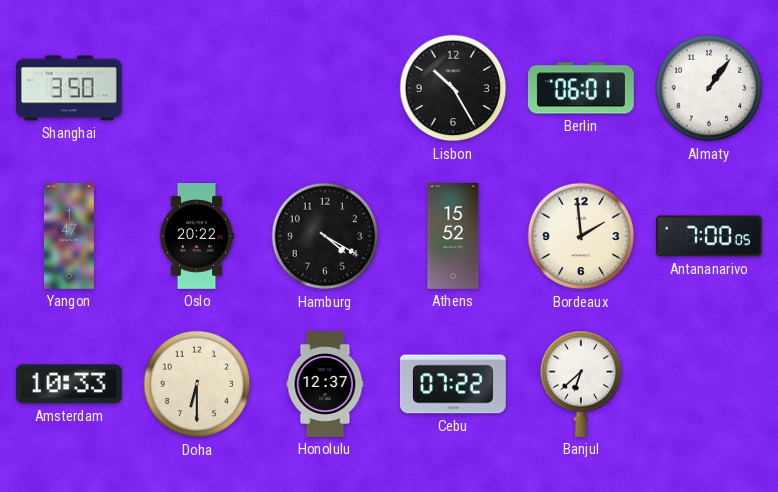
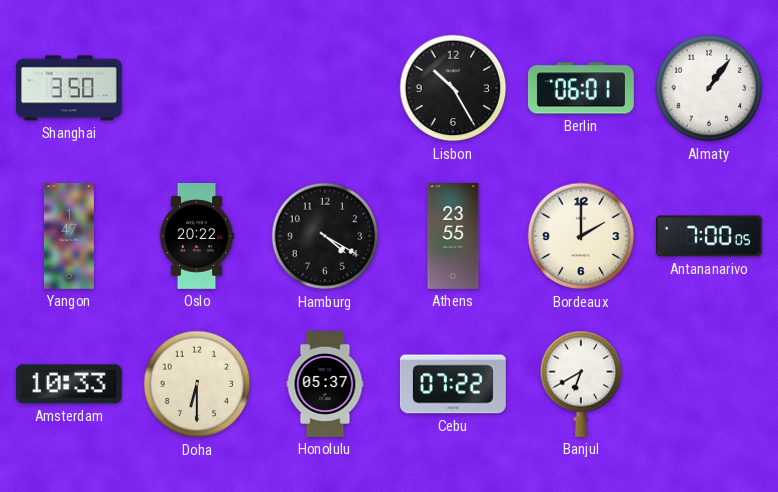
Athens: 15:52 -> 23:55 (453, 237)
Bordeaux: 1:59 -> 2:00 (581, 236)
Honolulu: 12:37 -> 05:37 (325, 385)
Banjul: 6:38 -> 6:40 (581, 384)
